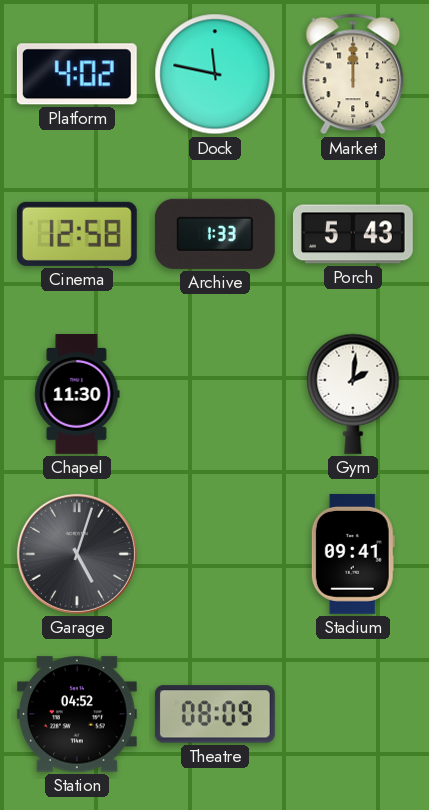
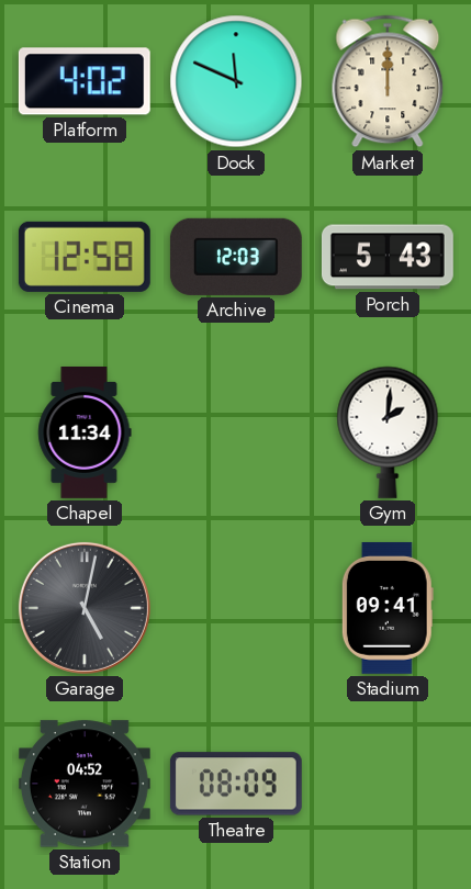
Dock: 11:47 -> 11:49 (236, 81)
Archive: 1:33 -> 12:03 (236, 257)
Chapel: 11:30 -> 11:34 (85, 434)
Garage: 5:03 -> 5:02 (85, 608)
